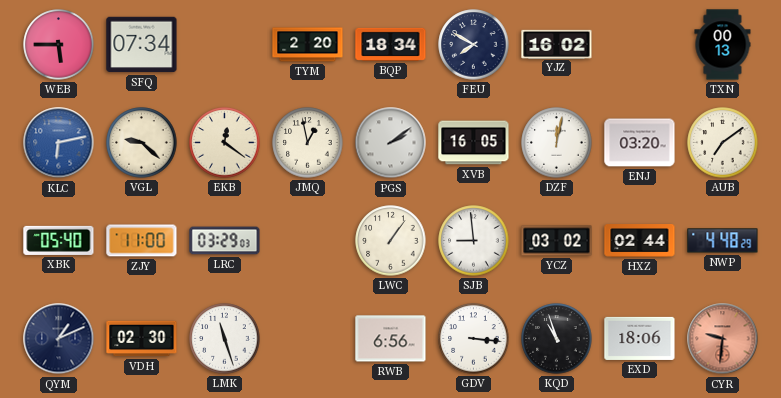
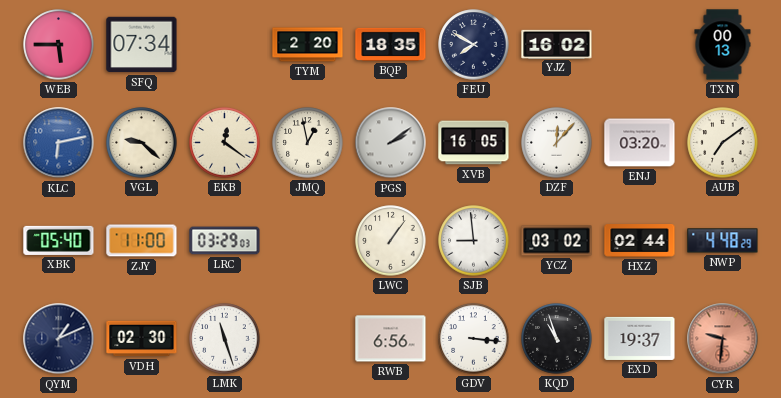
BQP: 18:34 -> 18:35 (391, 44)
DZF: 12:02 -> 12:07 (557, 143)
EXD: 18:06 -> 19:37 (640, 338)
